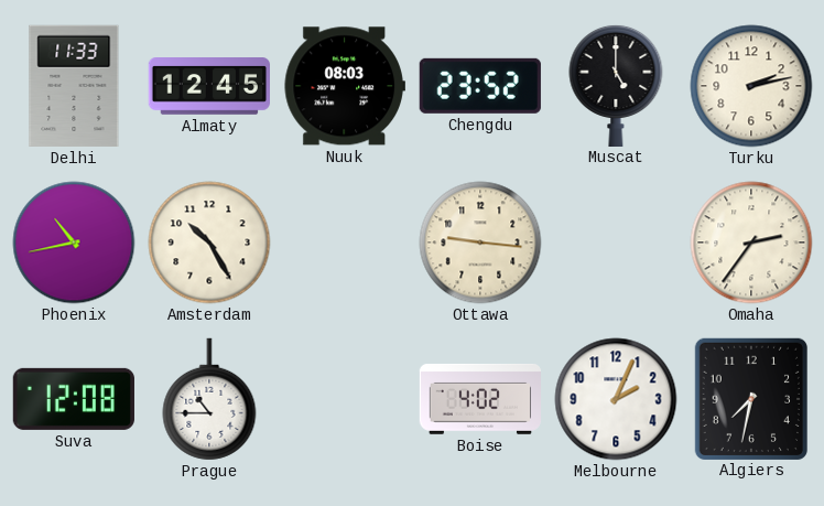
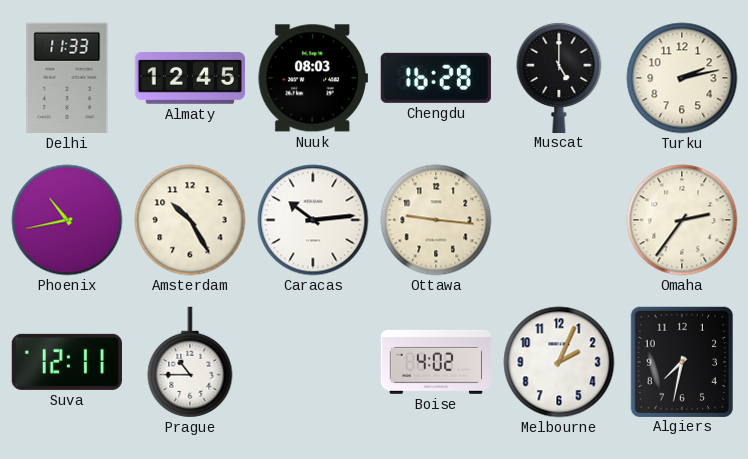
Chengdu: 23:52 -> 16:28 (436, 78)
Caracas: none -> 10:14 (313, 220)
Suva: 12:08 -> 12:11 (67, 362)
